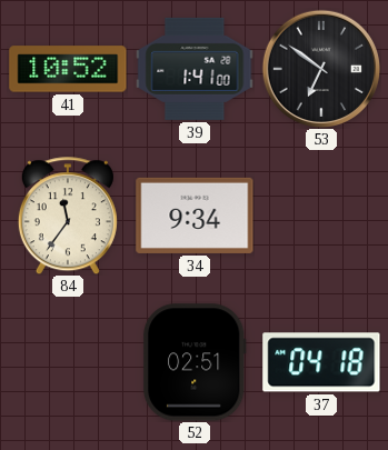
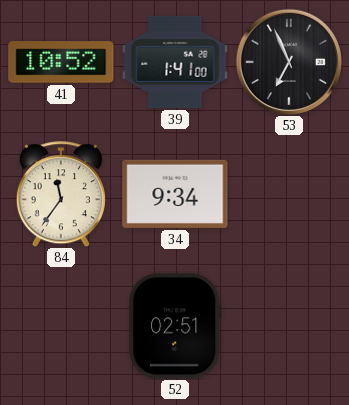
53: 6:51 -> 6:56 (288, 61)
37: 04:18 -> none (321, 362)
